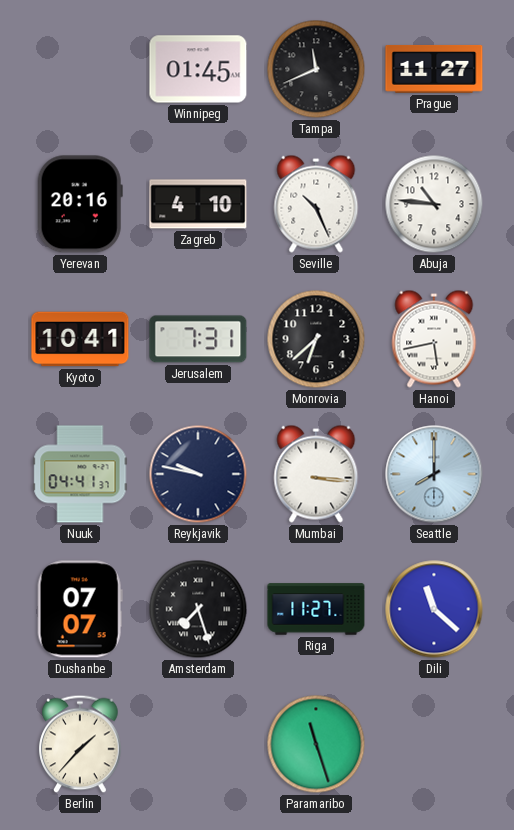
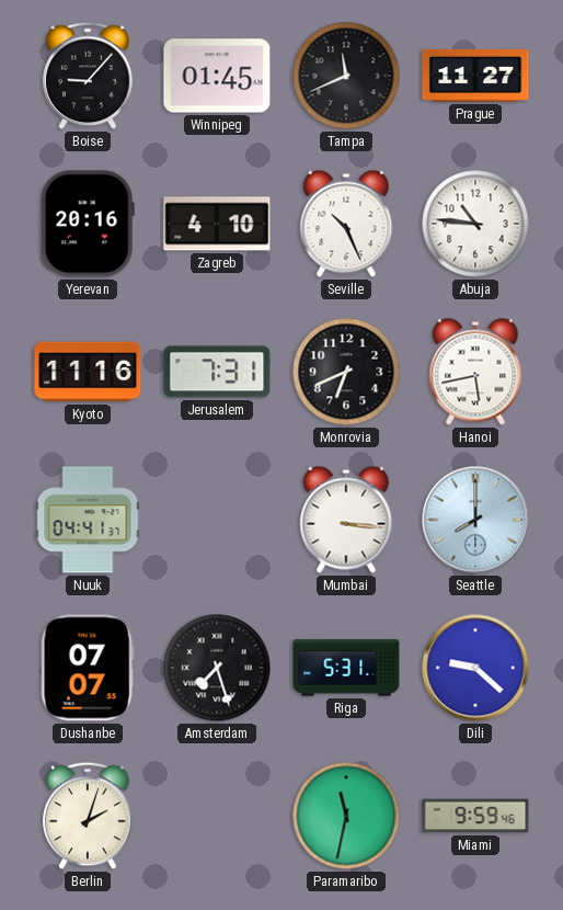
Boise: none -> 9:07 (88, 76)
Kyoto: 10:41 -> 11:16 (88, 372)
Monrovia: 6:38 -> 6:41 (346, 372)
Reykjavik: 9:47 -> none (198, 474)
Riga: 11:27 -> 5:31 (346, 668)
Dili: 11:22 -> 9:22 (475, 668)
Berlin: 1:37 -> 2:03 (88, 816)
Paramaribo: 11:27 -> 11:32 (346, 816)
Miami: none -> 9:59 (475, 816)
